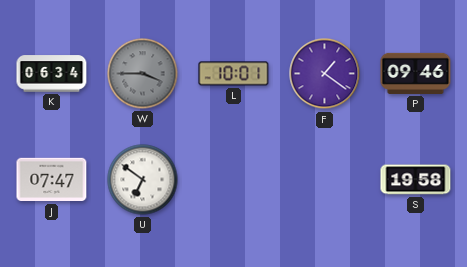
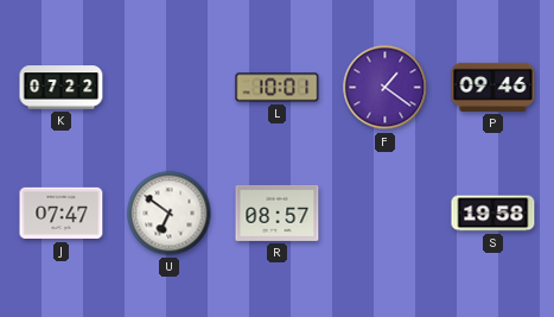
K: 06:34 -> 07:22 (62, 88)
W: 3:45 -> none (143, 74)
R: none -> 08:57 (278, 213)
